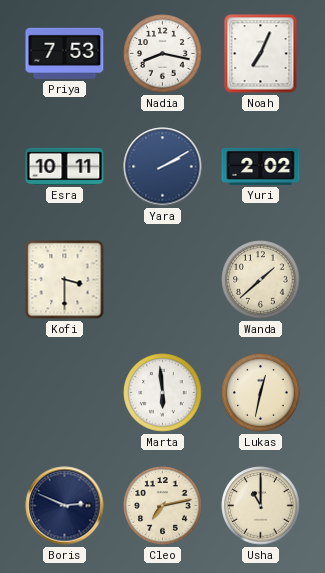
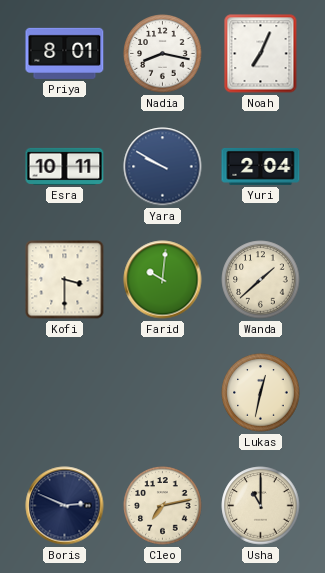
Priya: 7:53 -> 8:01 (65, 53)
Yara: 2:10 -> 9:50 (163, 167)
Yuri: 2:02 -> 2:04 (261, 166)
Farid: none -> 10:01 (163, 280)
Marta: 5:59 -> none (163, 393)
